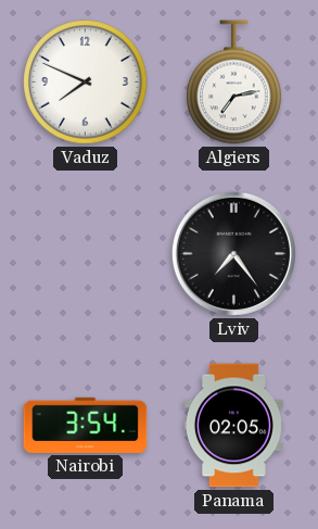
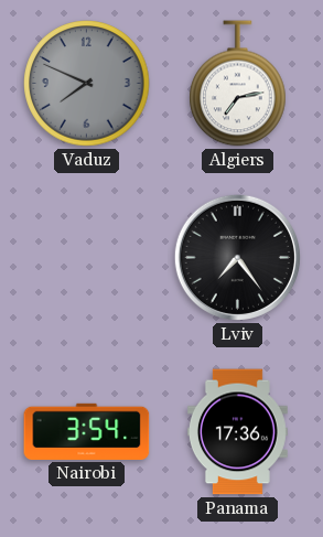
Vaduz dial: white -> grey (87, 84)
Panama: 02:05 -> 17:36 (237, 432)
